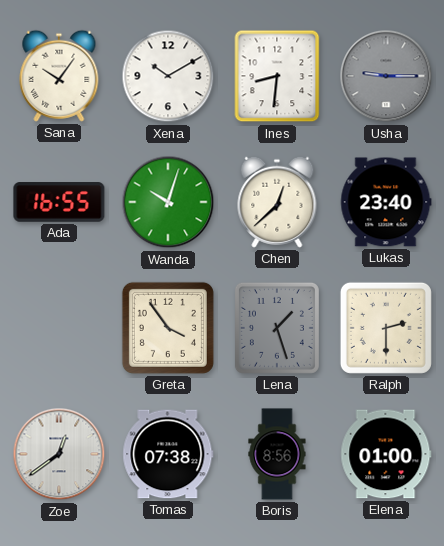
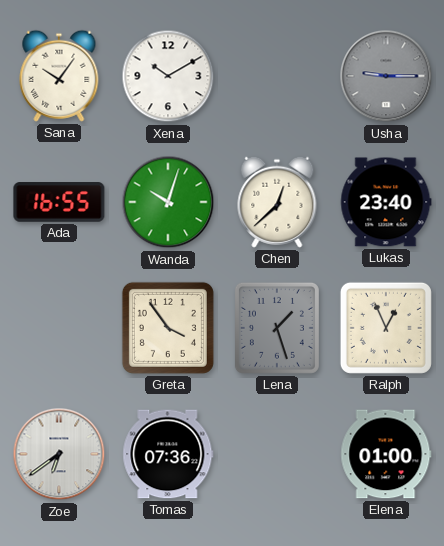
Ines: 8:31 -> none (277, 76)
Ralph: 2:30 -> 12:56 (386, 328)
Zoe: 12:39 -> 6:39 (59, 454)
Tomas: 07:38 -> 07:36 (168, 454)
Boris: 8:56 -> none (277, 454)
